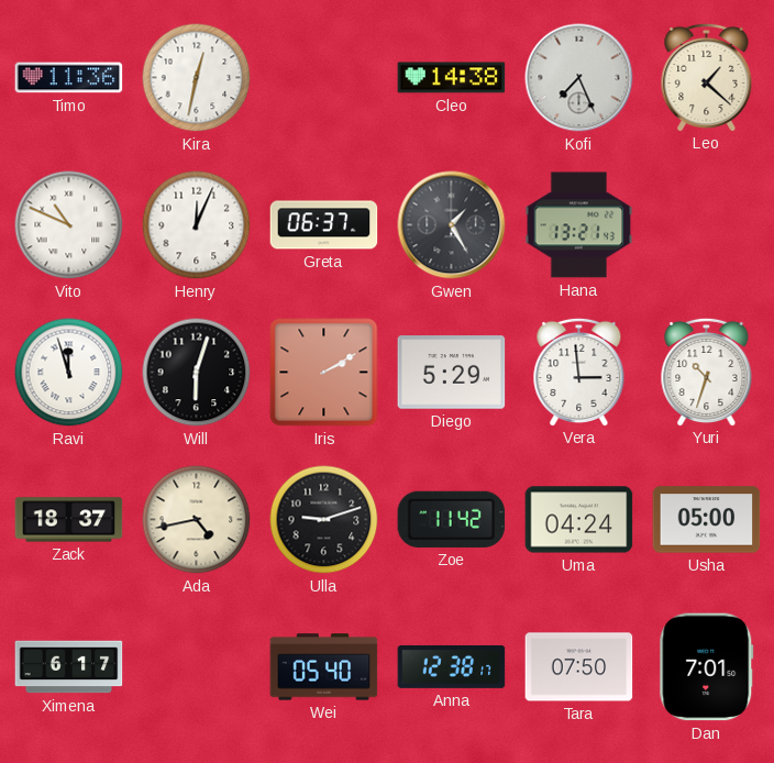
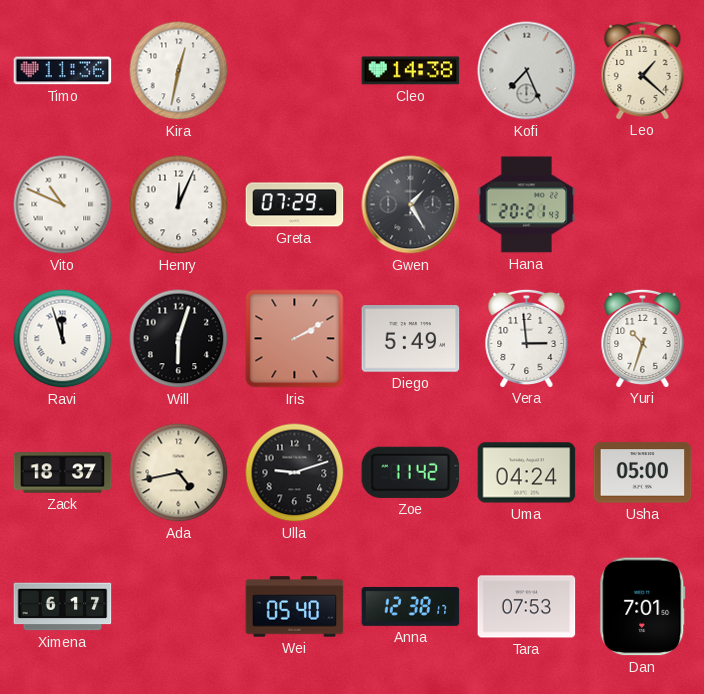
Greta: 06:37 -> 07:29 (295, 205)
Hana: 13:21 -> 20:21 (527, 205)
Diego: 5:29 -> 5:49 (411, 339)
Tara: 07:50 -> 07:53 (527, 607)
